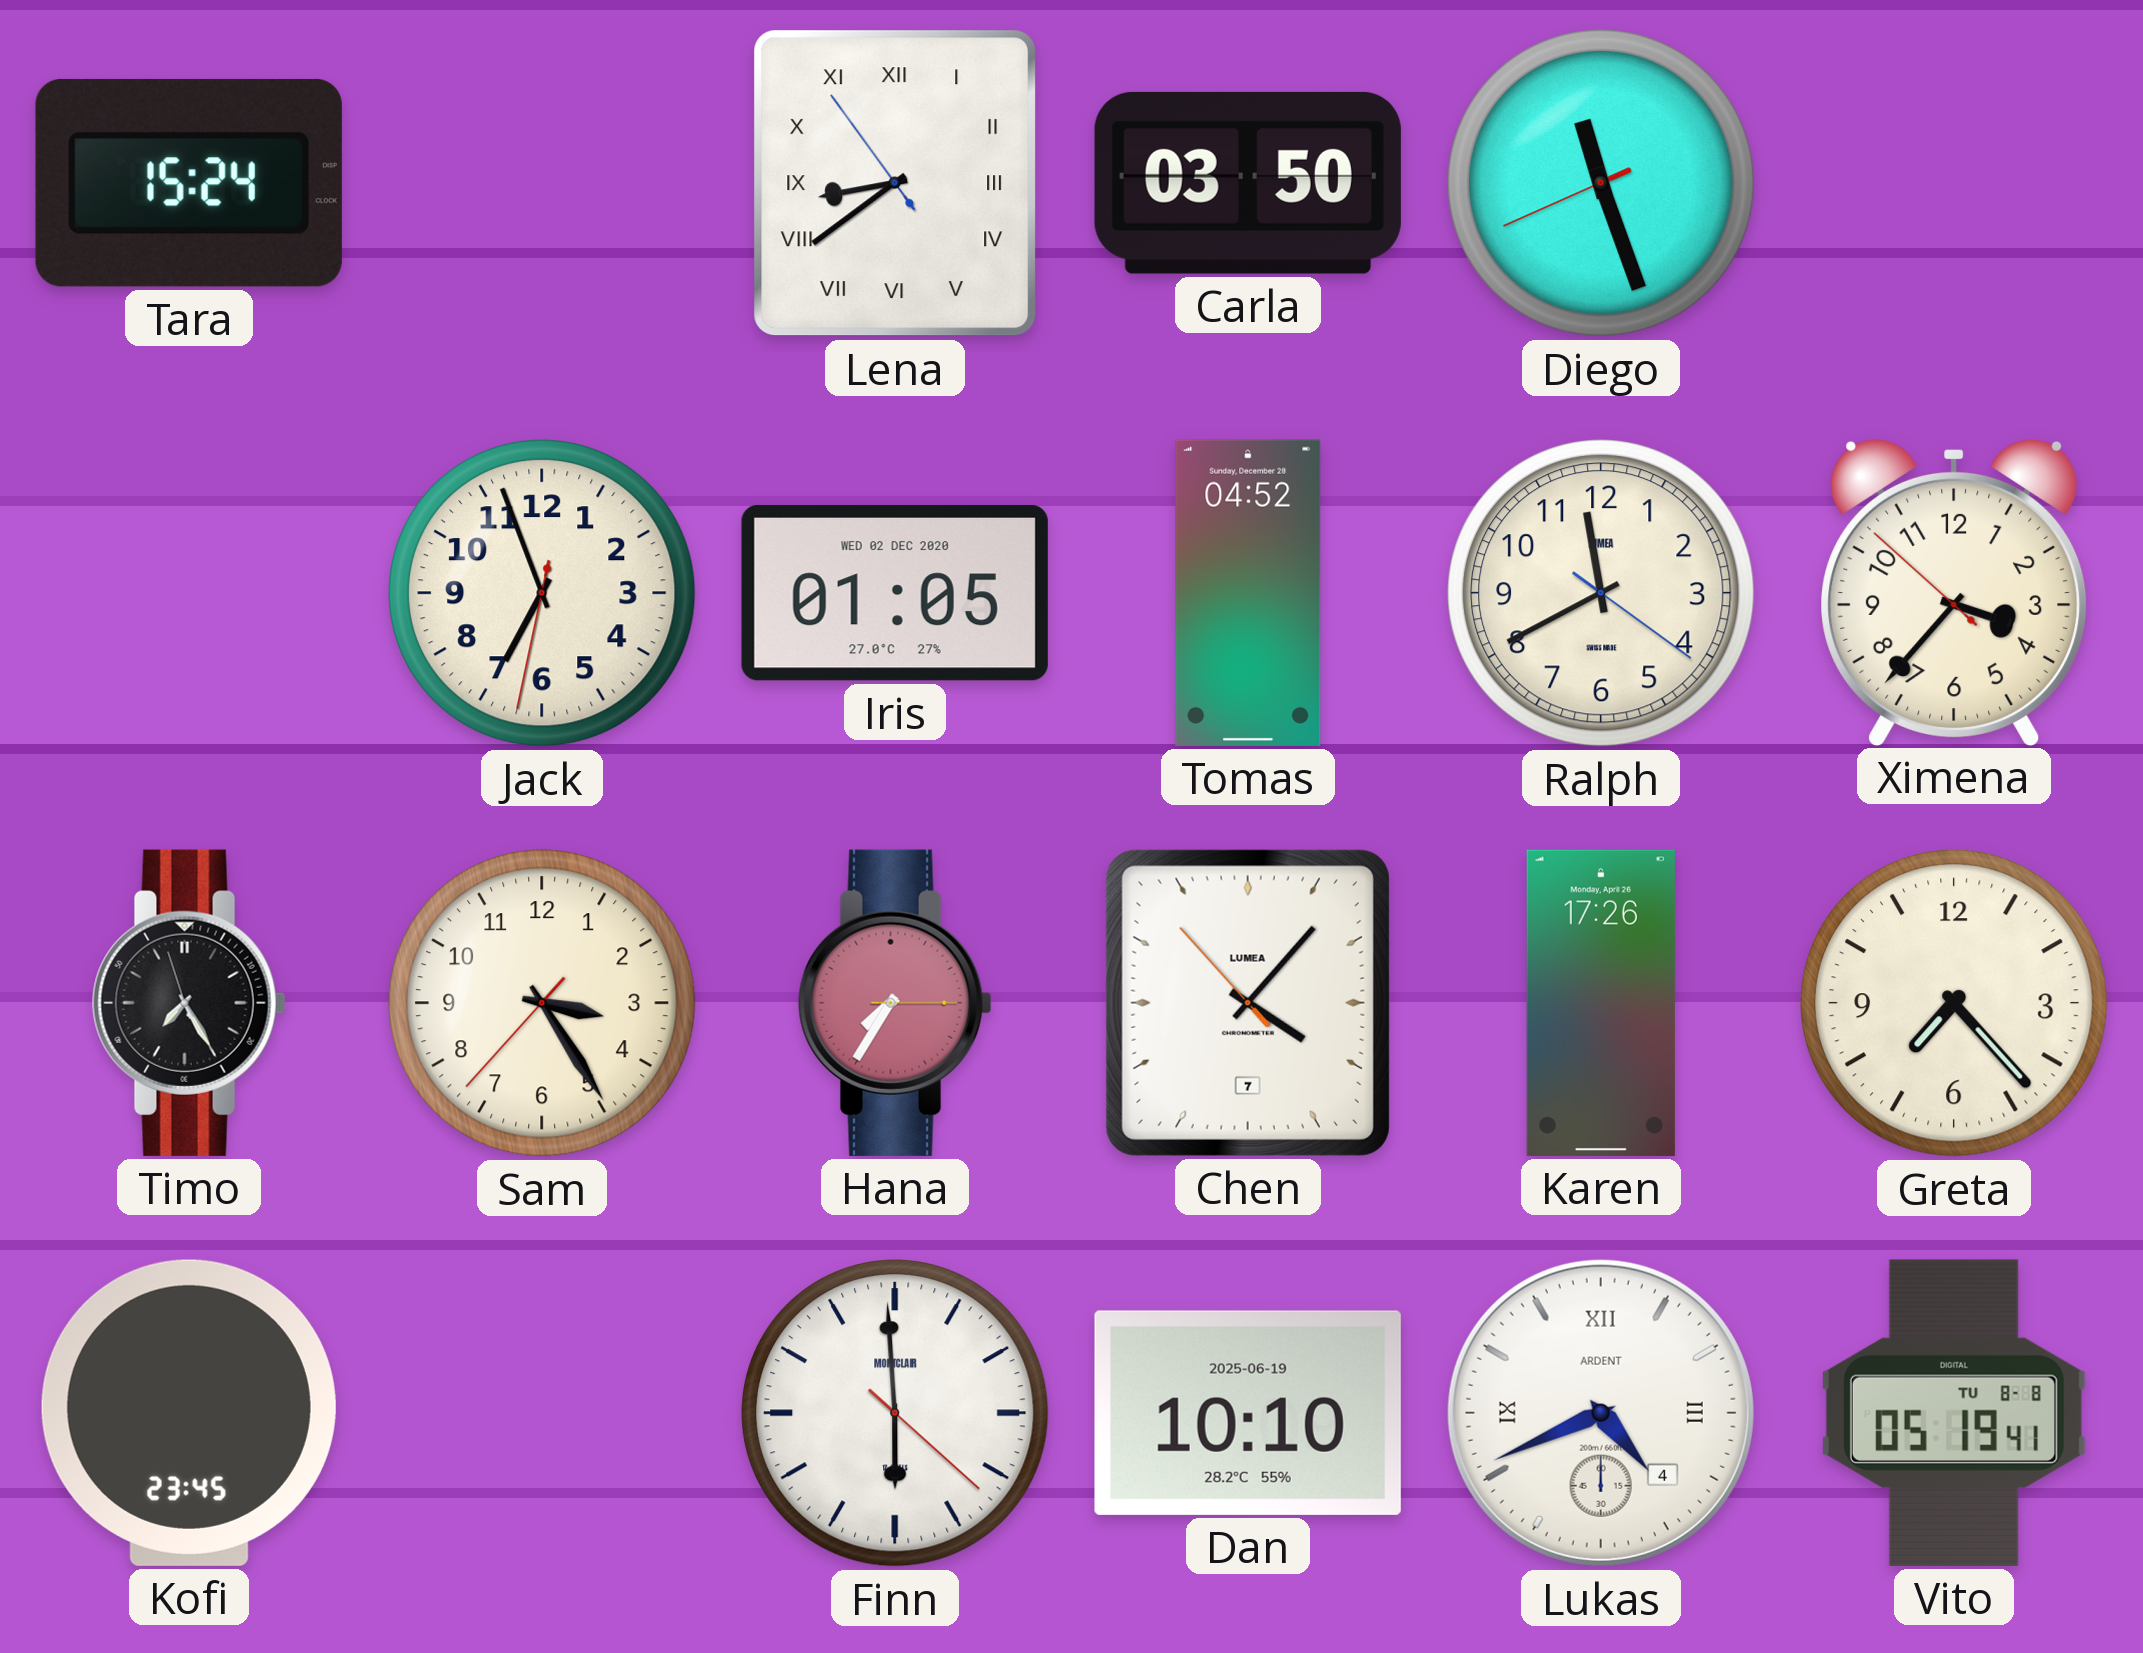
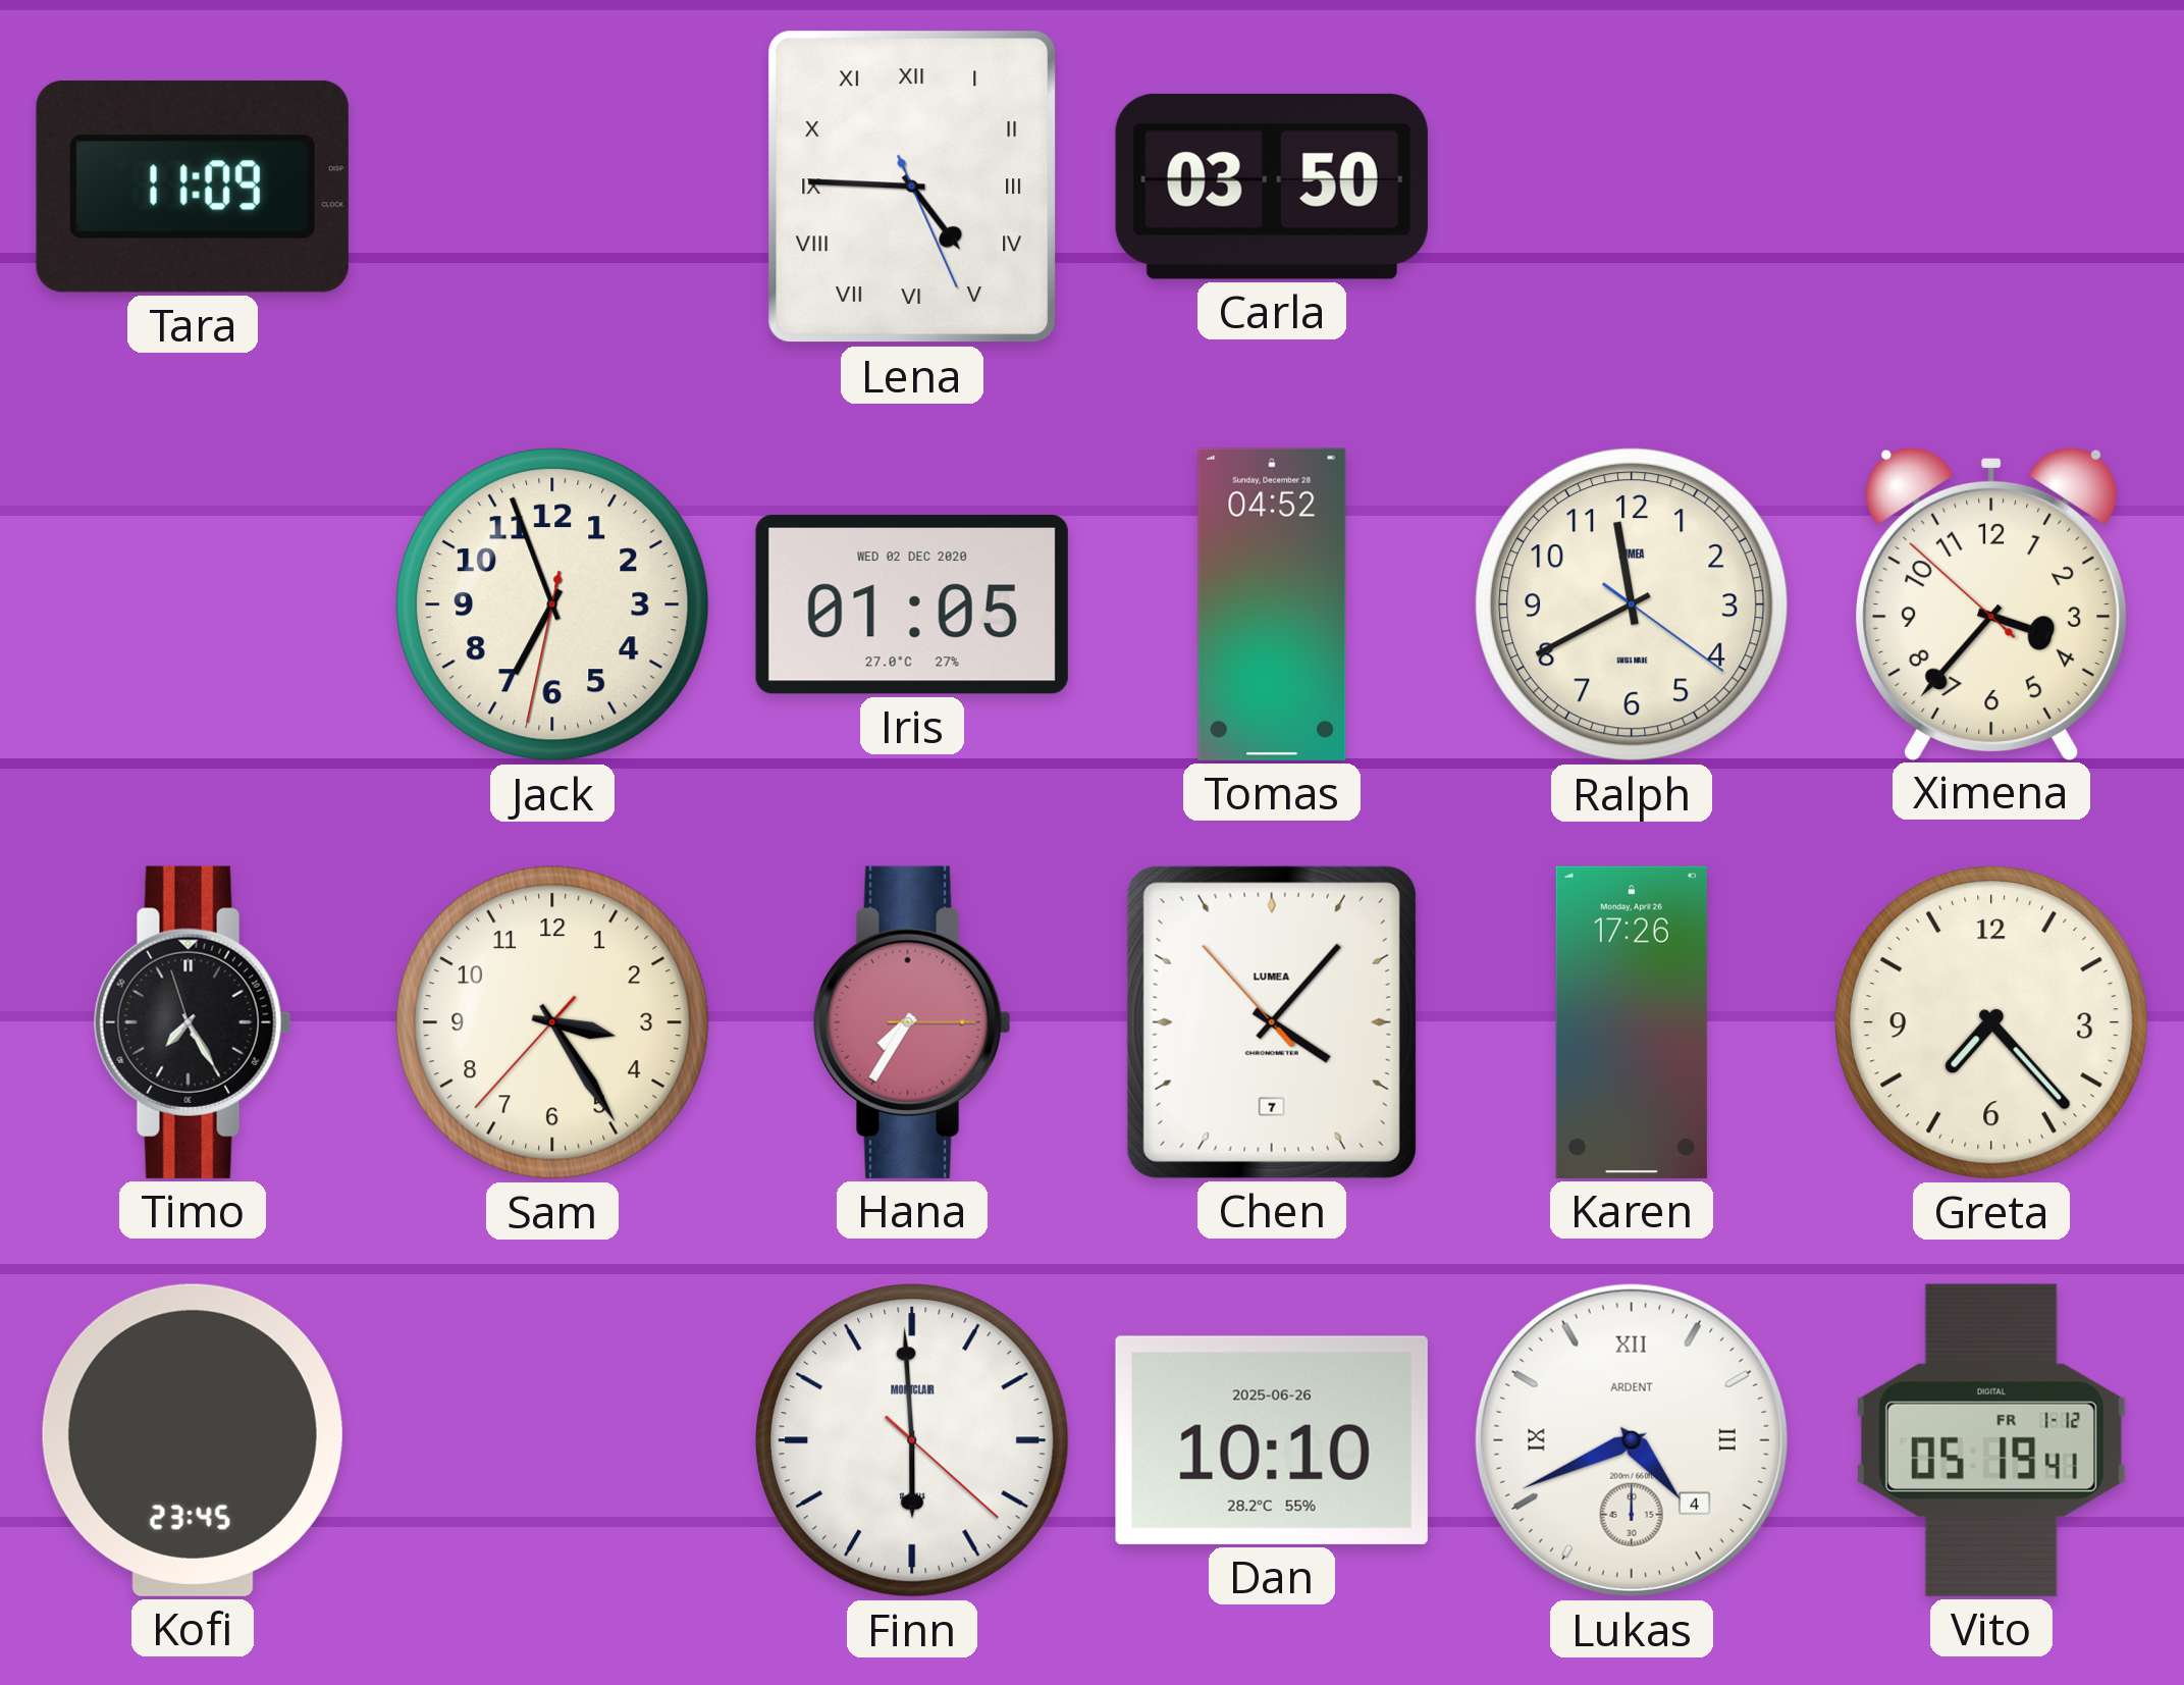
Tara: 15:24 -> 11:09 (193, 187)
Lena: 8:38 -> 4:45 (912, 187)
Diego: 11:26 -> none (1602, 184)
Dan date: 2025-06-19 -> 2025-06-26 (1272, 1440)
Vito date: TU 8-8 -> FR 1-12 (1991, 1440)
